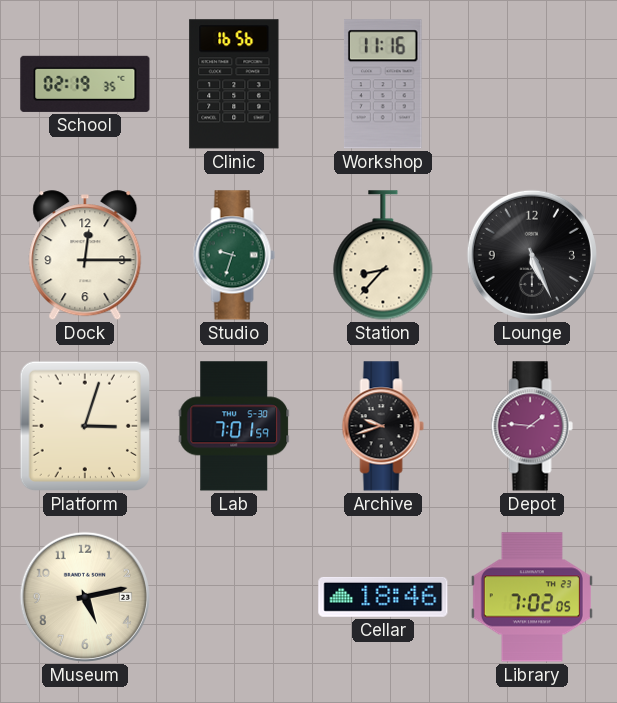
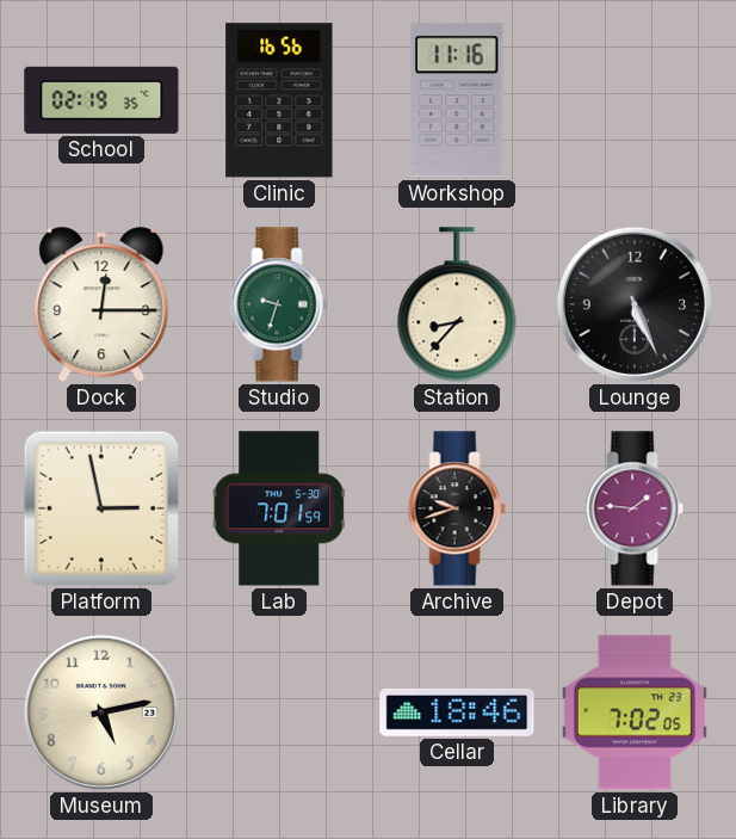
Platform: 3:03 -> 2:58 (101, 508)
